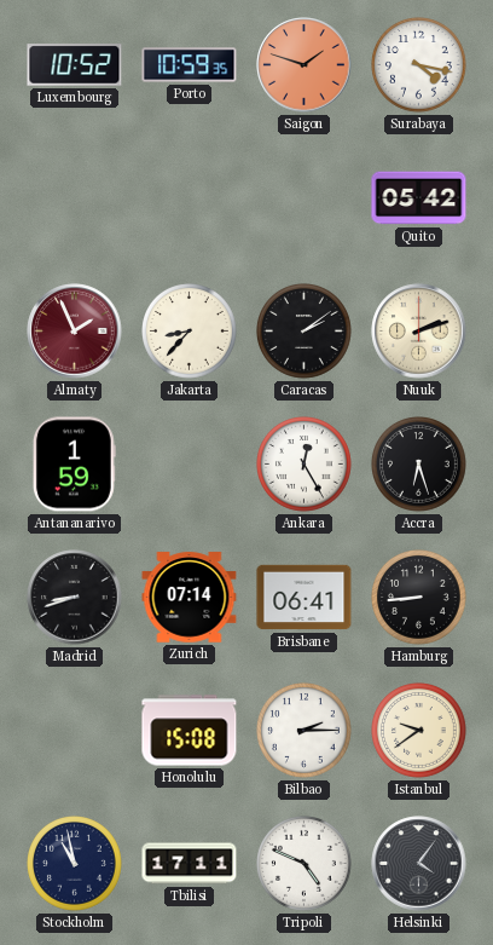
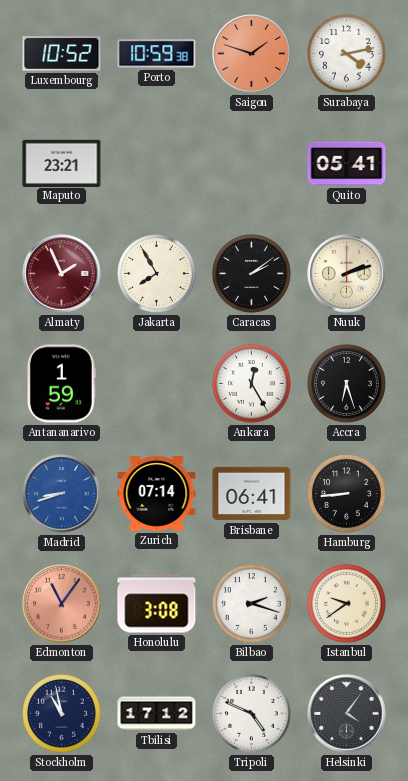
Porto: 10:59:35 -> 10:59:38 (157, 54)
Surabaya: 4:17 -> 4:13 (347, 54)
Maputo: none -> 23:21 (62, 163)
Quito: 05:42 -> 05:41 (347, 164)
Jakarta: 8:37 -> 7:55 (157, 274)
Madrid dial: black -> blue (62, 494)
Edmonton: none -> 11:06 (62, 604)
Honolulu: 15:08 -> 3:08 (157, 604)
Bilbao: 2:15 -> 2:18 (252, 604)
Tbilisi: 17:11 -> 17:12 (157, 714)
